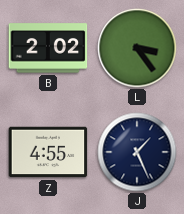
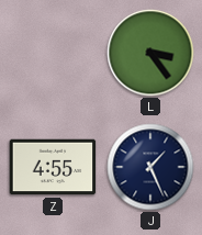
B: 2:02 -> none (48, 48)
